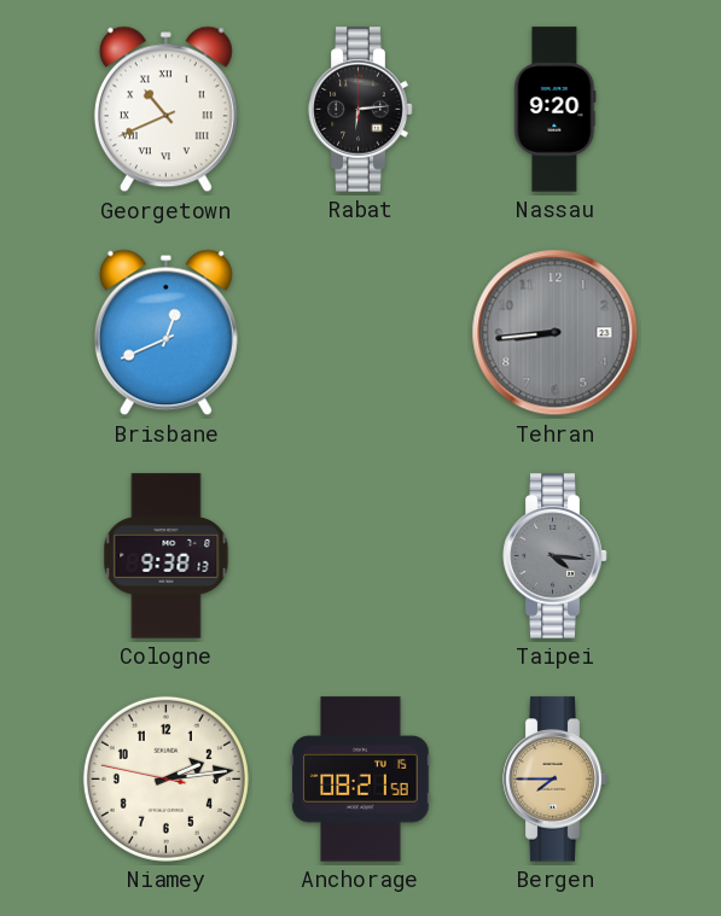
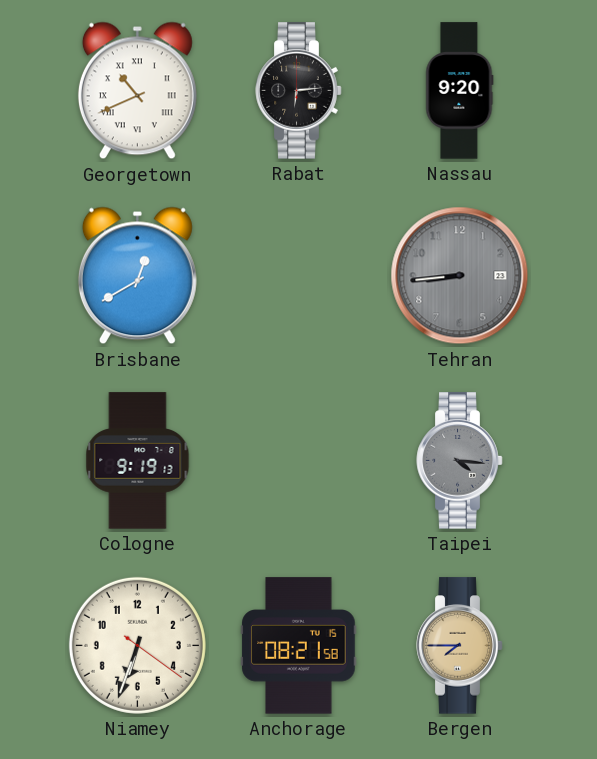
Brisbane: 12:41 -> 12:40 (137, 276)
Cologne: 9:38 -> 9:19 (138, 461)
Niamey: 2:13 -> 6:33 (137, 645)
